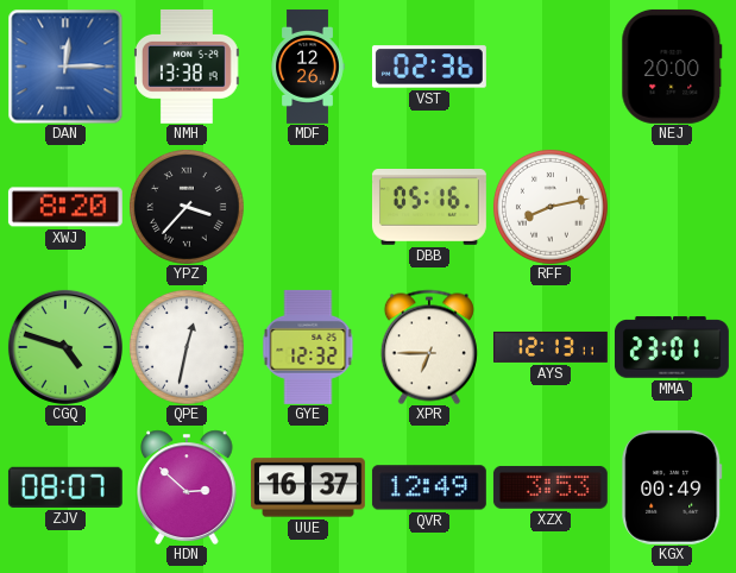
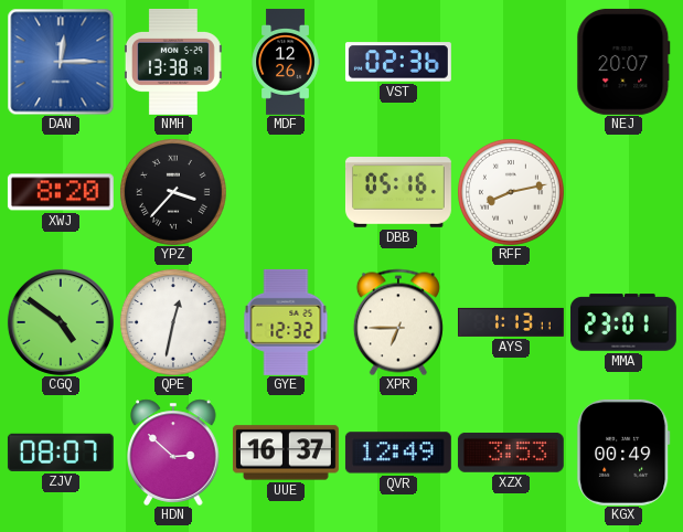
NEJ: 20:00 -> 20:07 (623, 62)
CGQ: 4:48 -> 4:51 (61, 322)
AYS: 12:13 -> 1:13 (511, 322)
